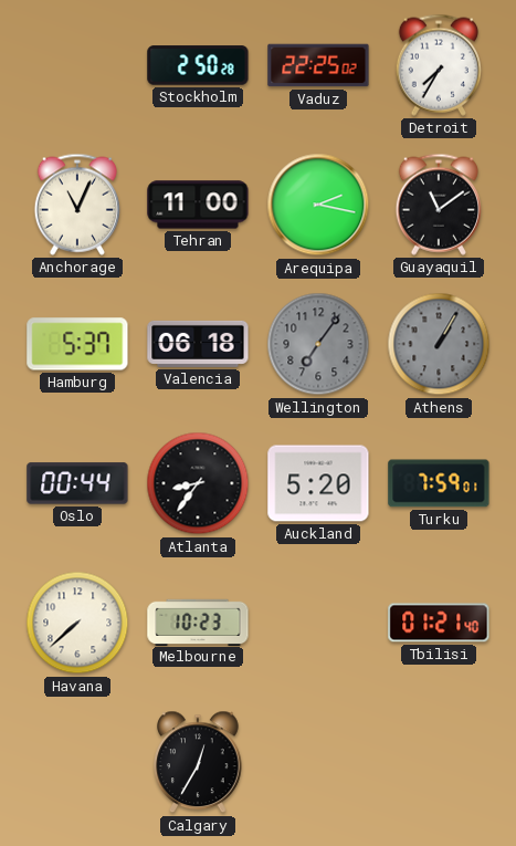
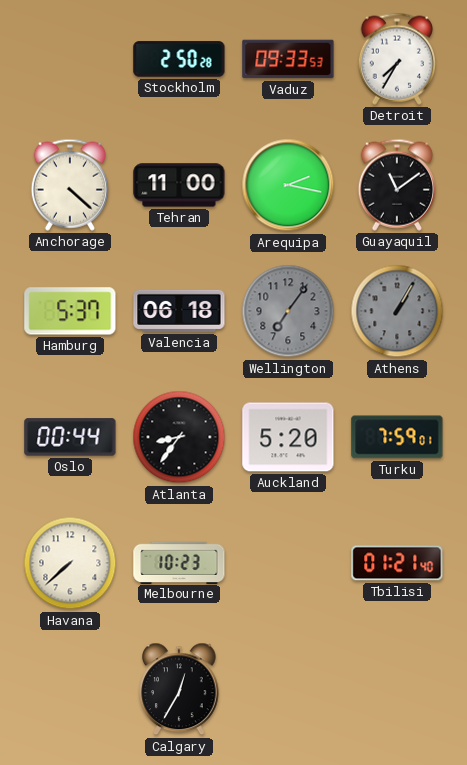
Vaduz: 22:25 -> 09:33 (288, 59)
Anchorage: 11:04 -> 4:22 (70, 185)
